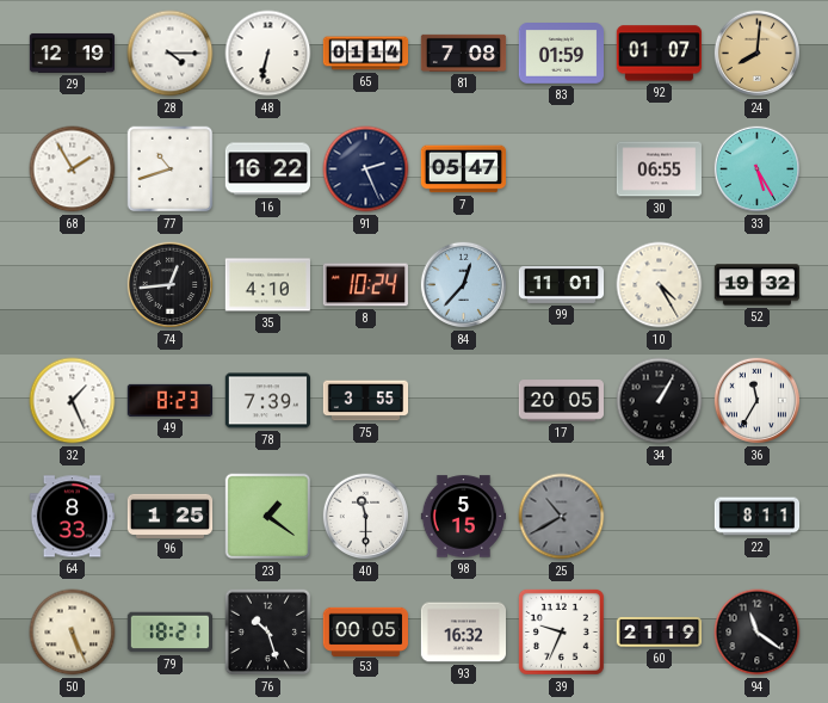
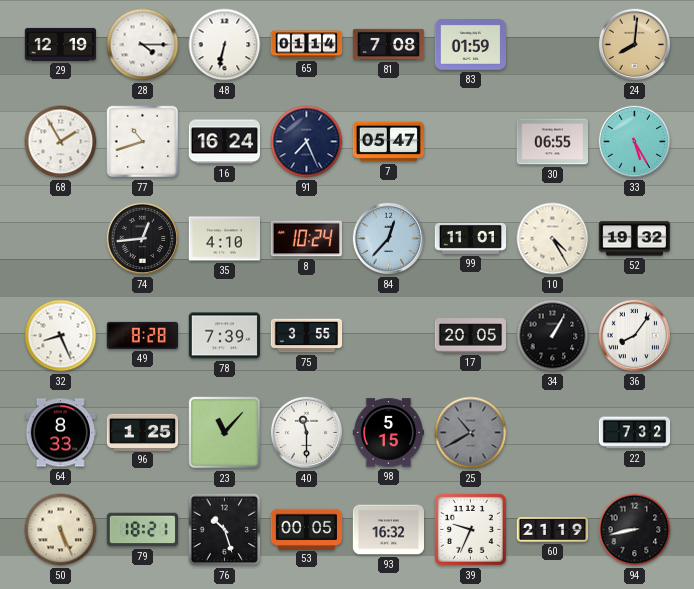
92: 01:07 -> none (659, 54)
16: 16:22 -> 16:24 (224, 142)
91: 2:26 -> 7:26 (307, 142)
32: 1:26 -> 8:26 (61, 336)
49: 8:23 -> 8:28 (142, 335)
36: 11:35 -> 8:06 (635, 336)
23: 1:21 -> 11:07 (225, 433)
22: 8:11 -> 7:32 (635, 433)
94: 11:21 -> 8:43 (635, 530)
